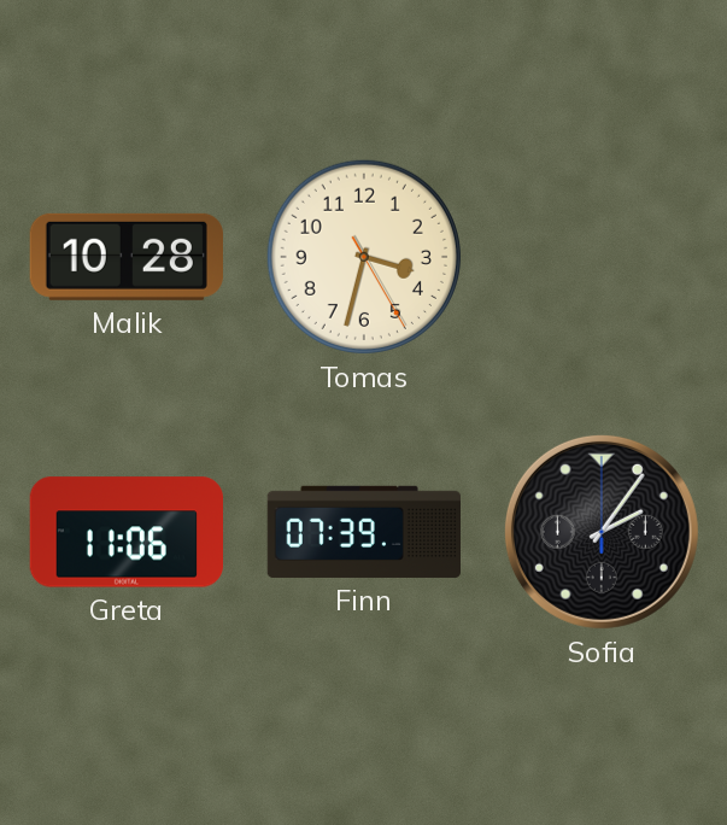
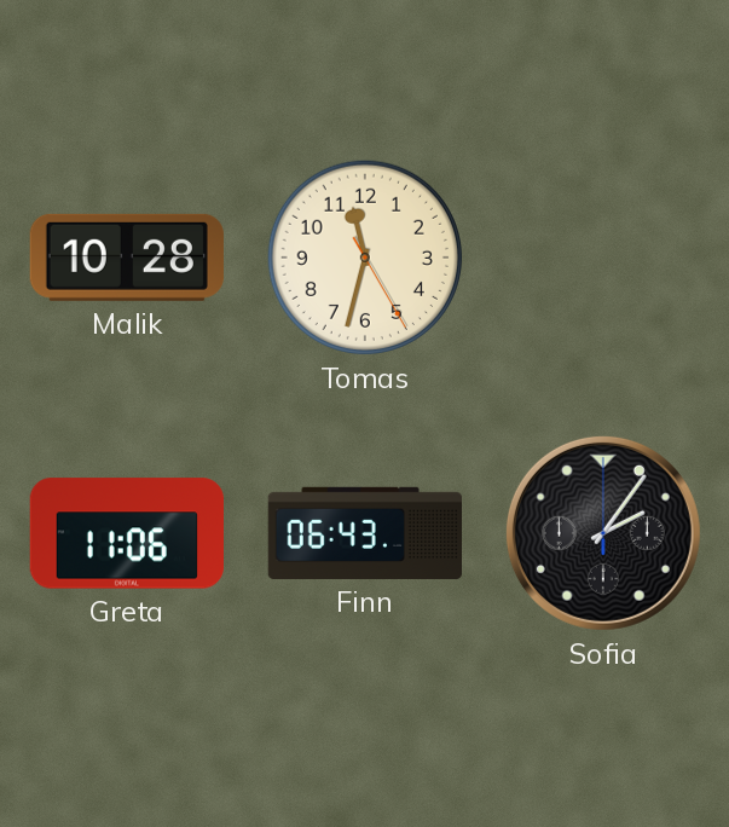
Tomas: 3:32 -> 11:32 (365, 258)
Finn: 07:39 -> 06:43 (365, 533)
